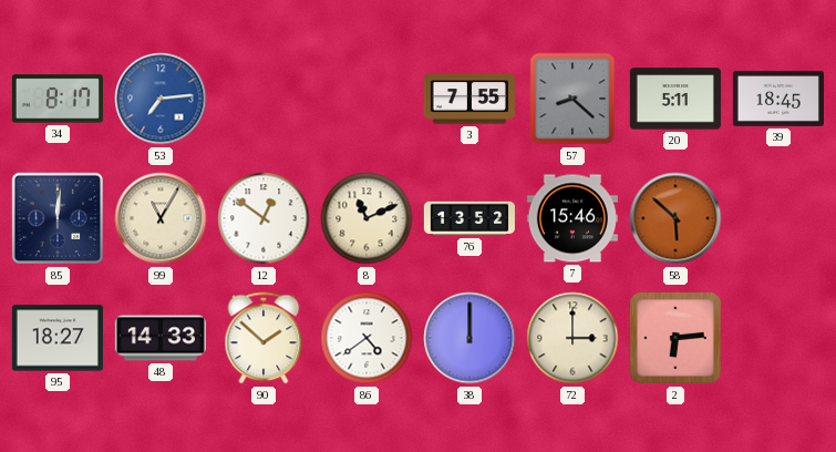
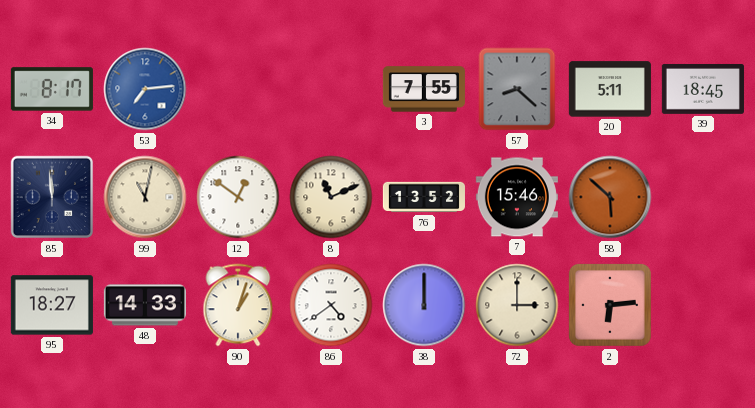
85: 12:01 -> 11:59 (52, 197)
99: 11:05 -> 11:02 (145, 197)
90: 1:52 -> 1:03 (238, 305)
